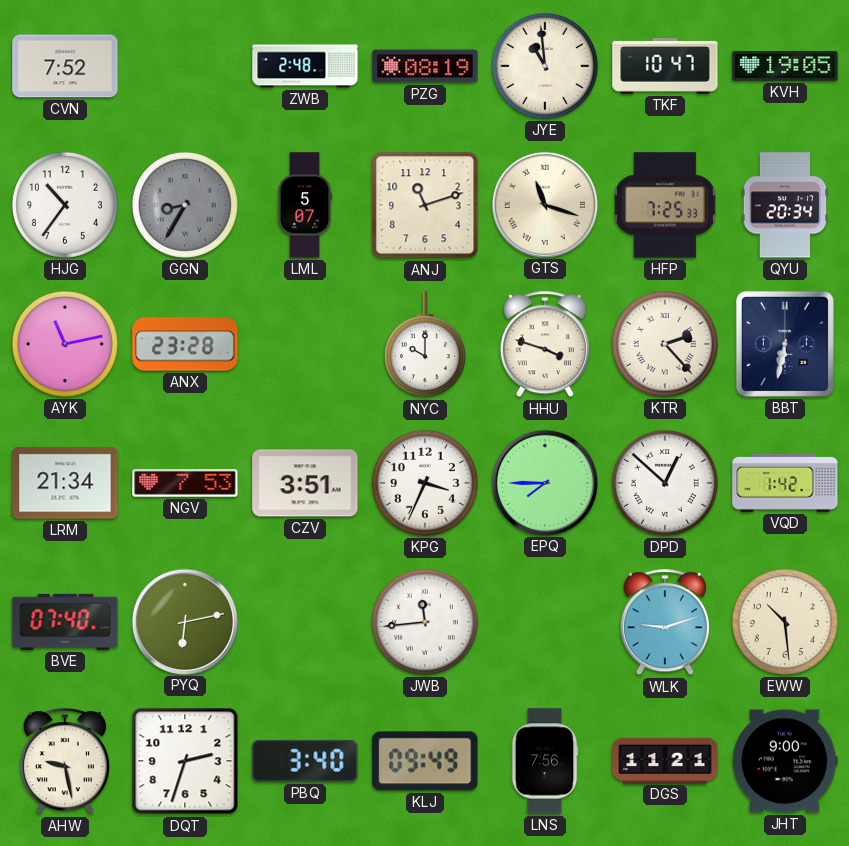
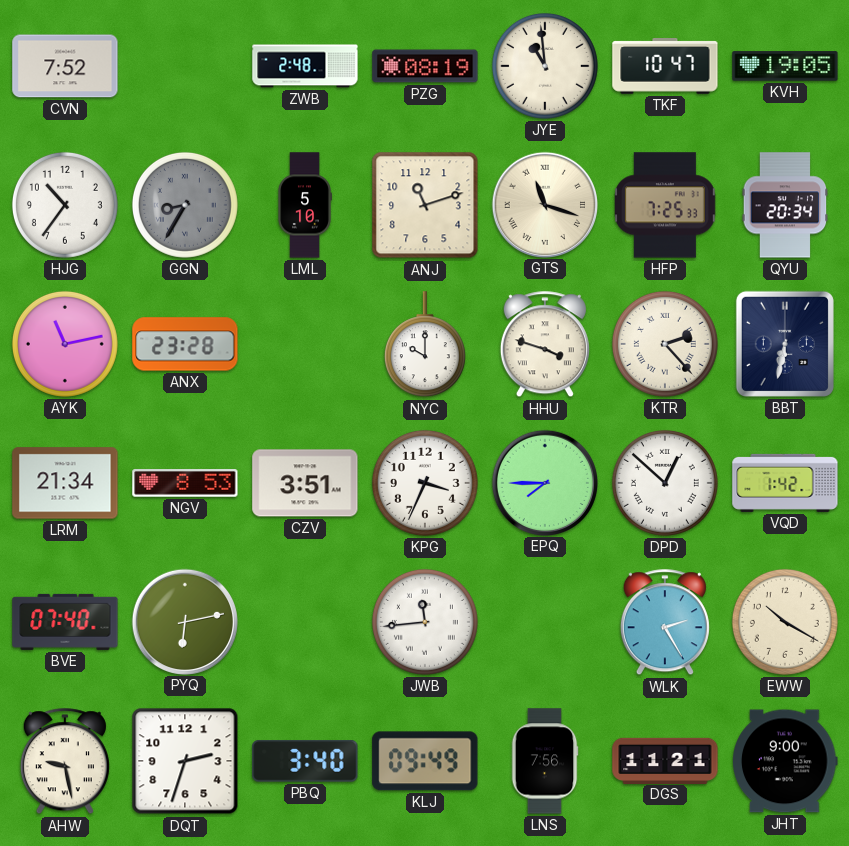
LML: 5:07 -> 5:10 (305, 205)
NGV: 7:53 -> 8:53 (185, 483)
WLK: 9:12 -> 2:25 (665, 623)
EWW: 10:29 -> 10:20 (785, 622)
